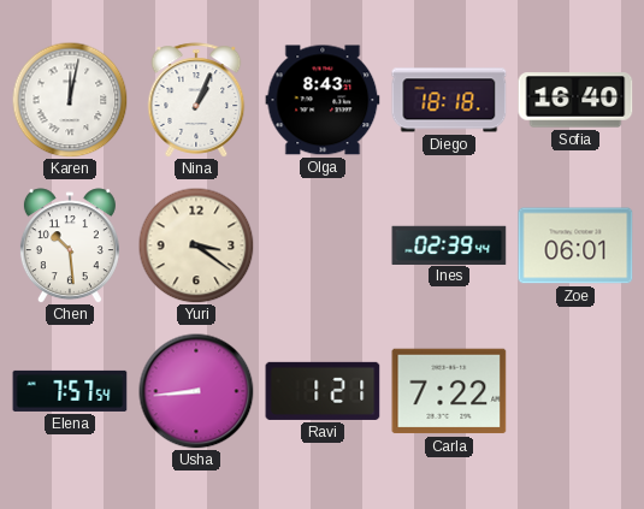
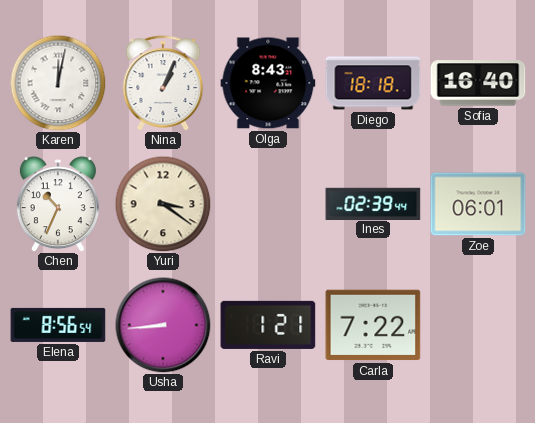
Chen: 10:29 -> 10:34 (58, 204)
Elena: 7:57 -> 8:56 (58, 325)
